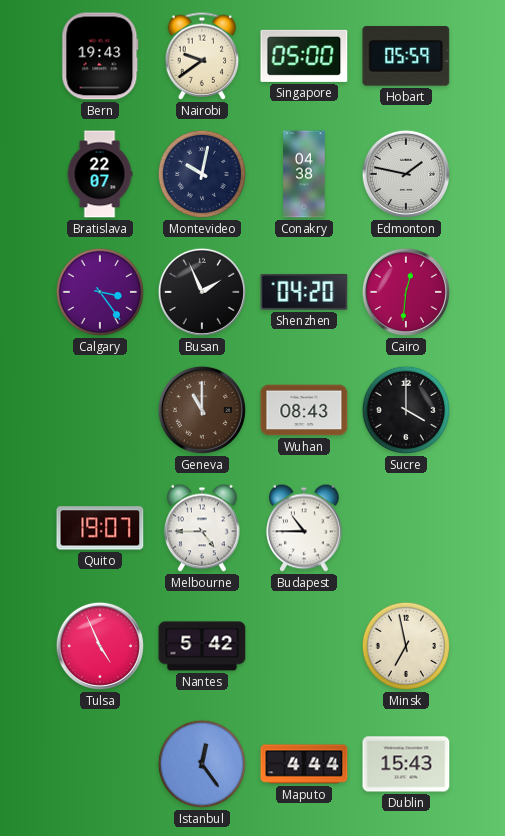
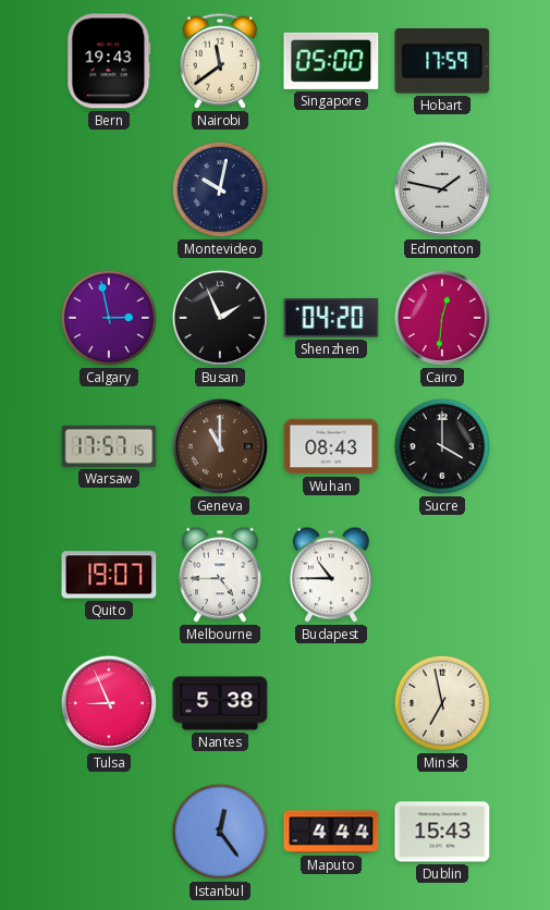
Nairobi: 9:39 -> 11:39 (220, 61)
Hobart: 05:59 -> 17:59 (442, 62)
Bratislava: 22:07 -> none (100, 174)
Conakry: 04:38 -> none (304, 174)
Calgary: 3:24 -> 2:58 (108, 318)
Warsaw: none -> 17:57 (109, 446)
Tulsa: 4:56 -> 8:56 (109, 703)
Nantes: 5:42 -> 5:38 (220, 703)
